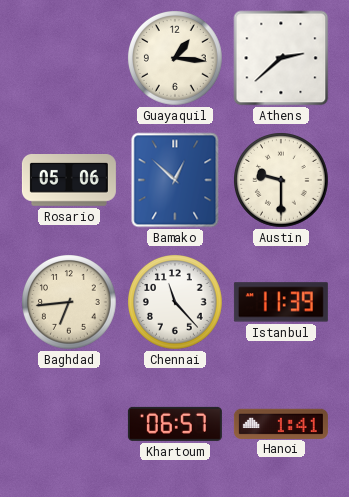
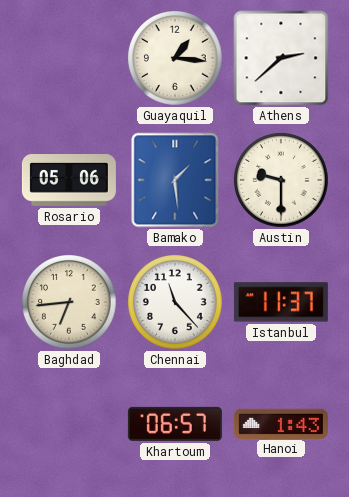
Bamako: 12:52 -> 1:29 (175, 180)
Istanbul: 11:39 -> 11:37 (281, 302)
Hanoi: 1:41 -> 1:43 (281, 423)
